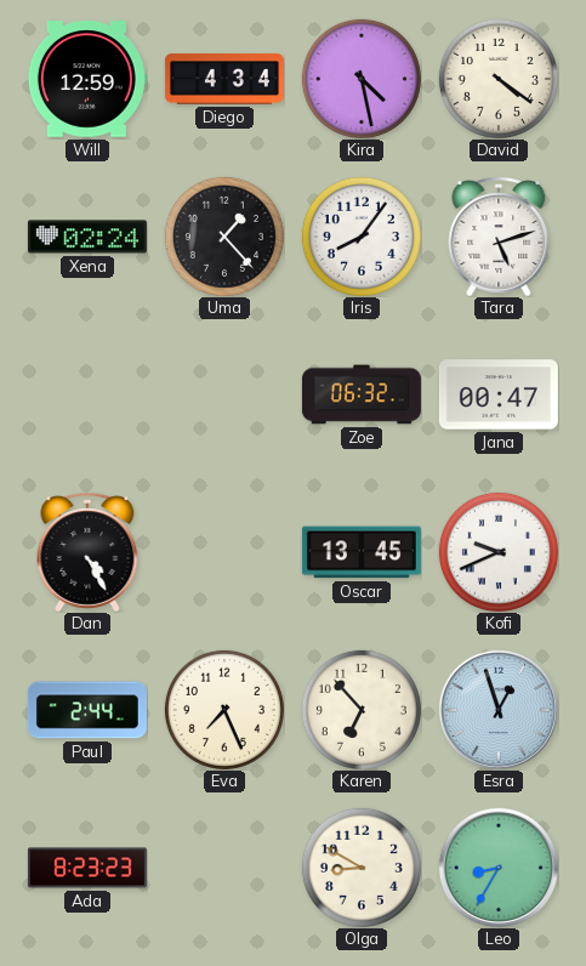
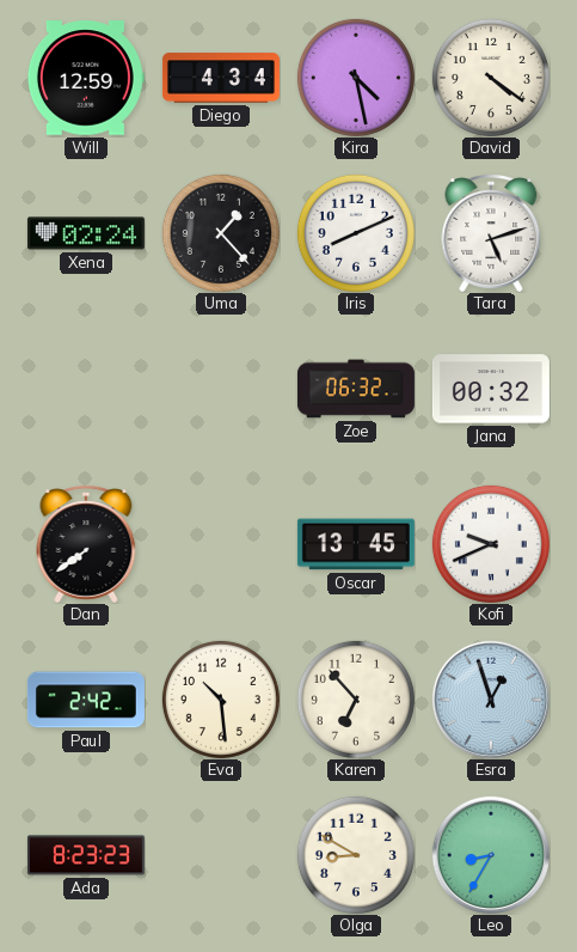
Iris: 8:06 -> 8:11 (356, 233)
Jana: 00:47 -> 00:32 (491, 389)
Dan: 4:25 -> 7:39 (86, 544)
Paul: 2:44 -> 2:42 (86, 700)
Eva: 7:26 -> 10:29 (221, 700)
